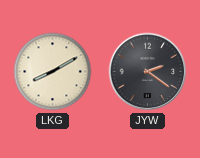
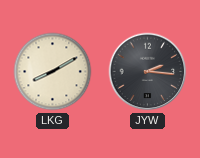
JYW: 2:21 -> 2:16 (148, 72)
